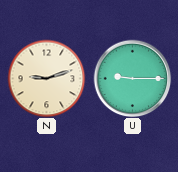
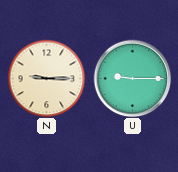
N: 9:12 -> 9:15 (46, 78)
